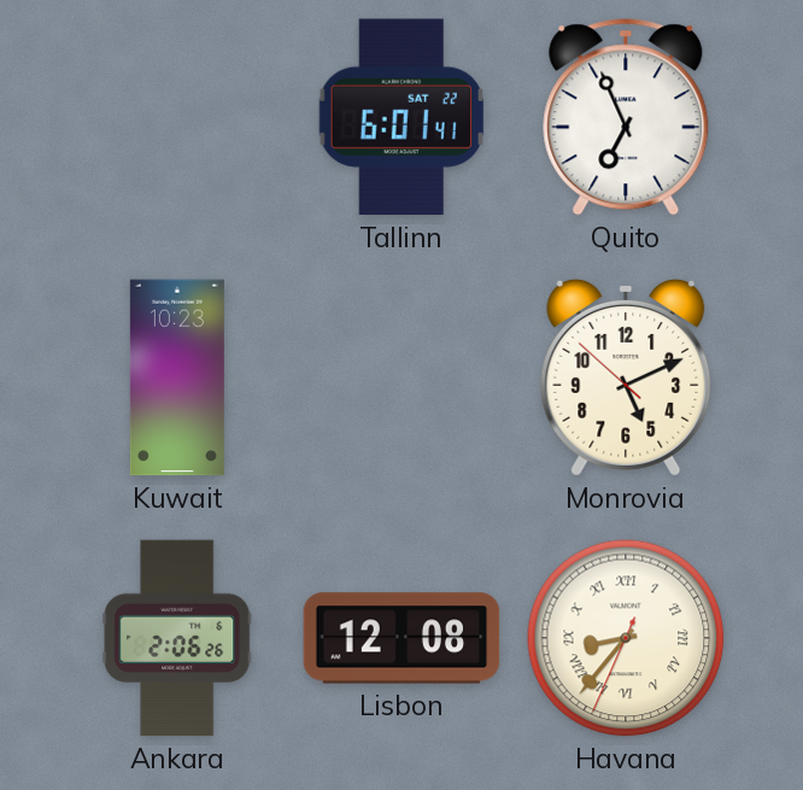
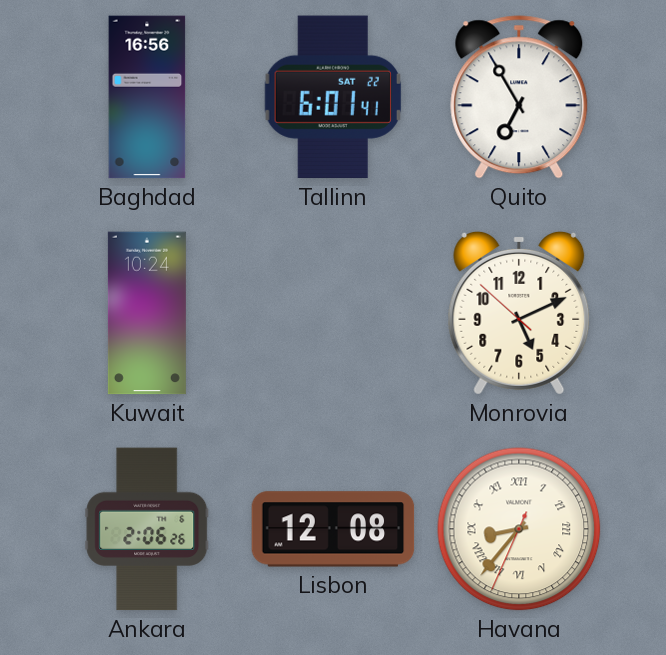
Baghdad: none -> 16:56 (147, 97)
Quito: 6:56 -> 6:55 (519, 97)
Kuwait: 10:23 -> 10:24 (147, 313)
